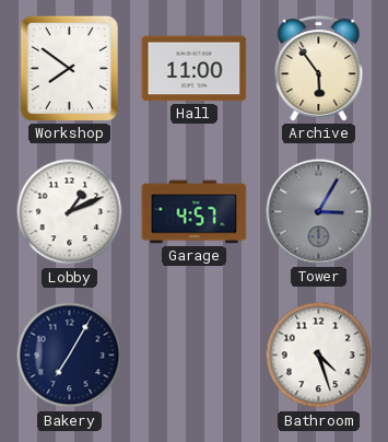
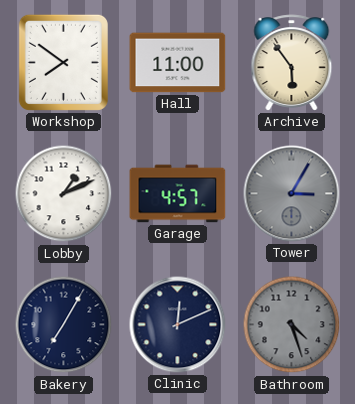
Clinic: none -> 12:11 (178, 325)
Bathroom dial: white -> grey (292, 325)
